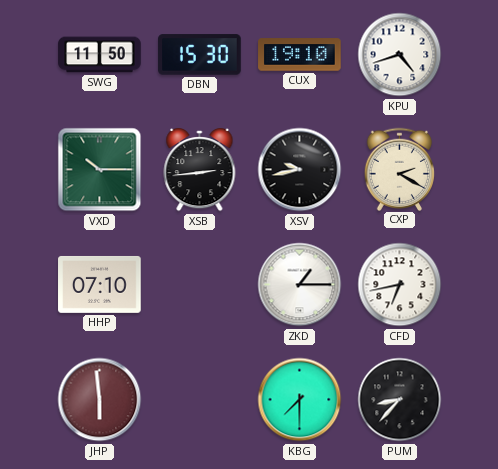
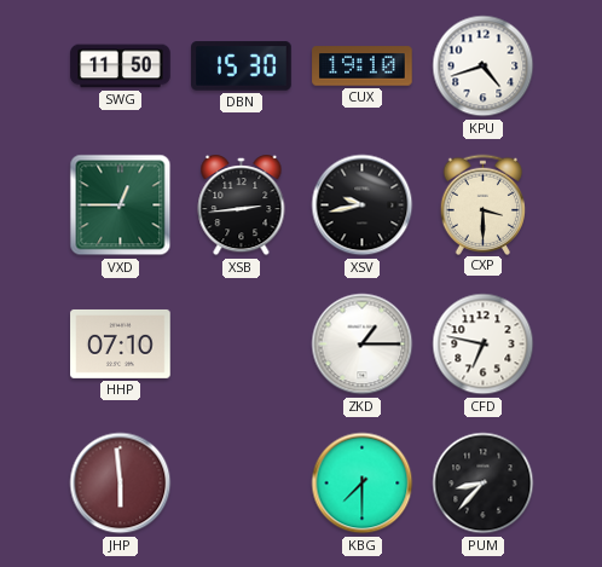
VXD: 10:15 -> 12:45 (121, 206)
CXP: 2:20 -> 3:30 (484, 204)
CFD: 6:43 -> 6:47 (484, 345)
